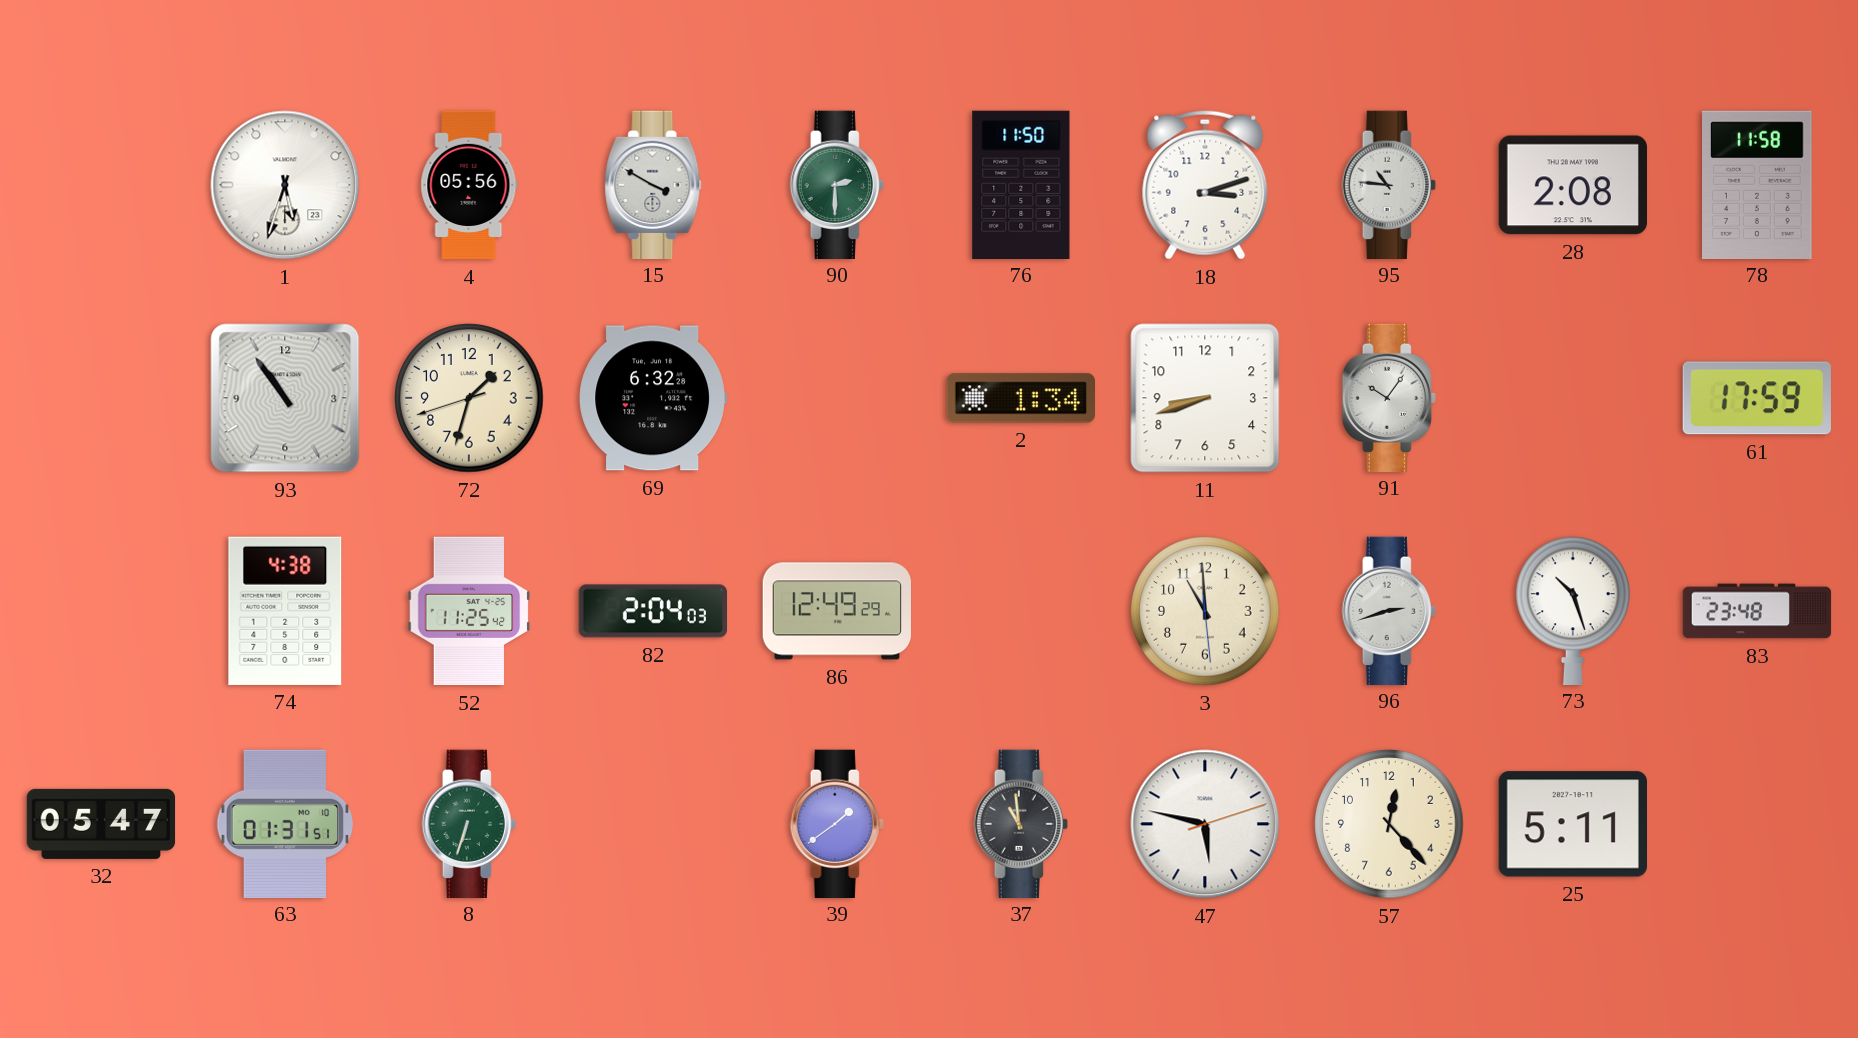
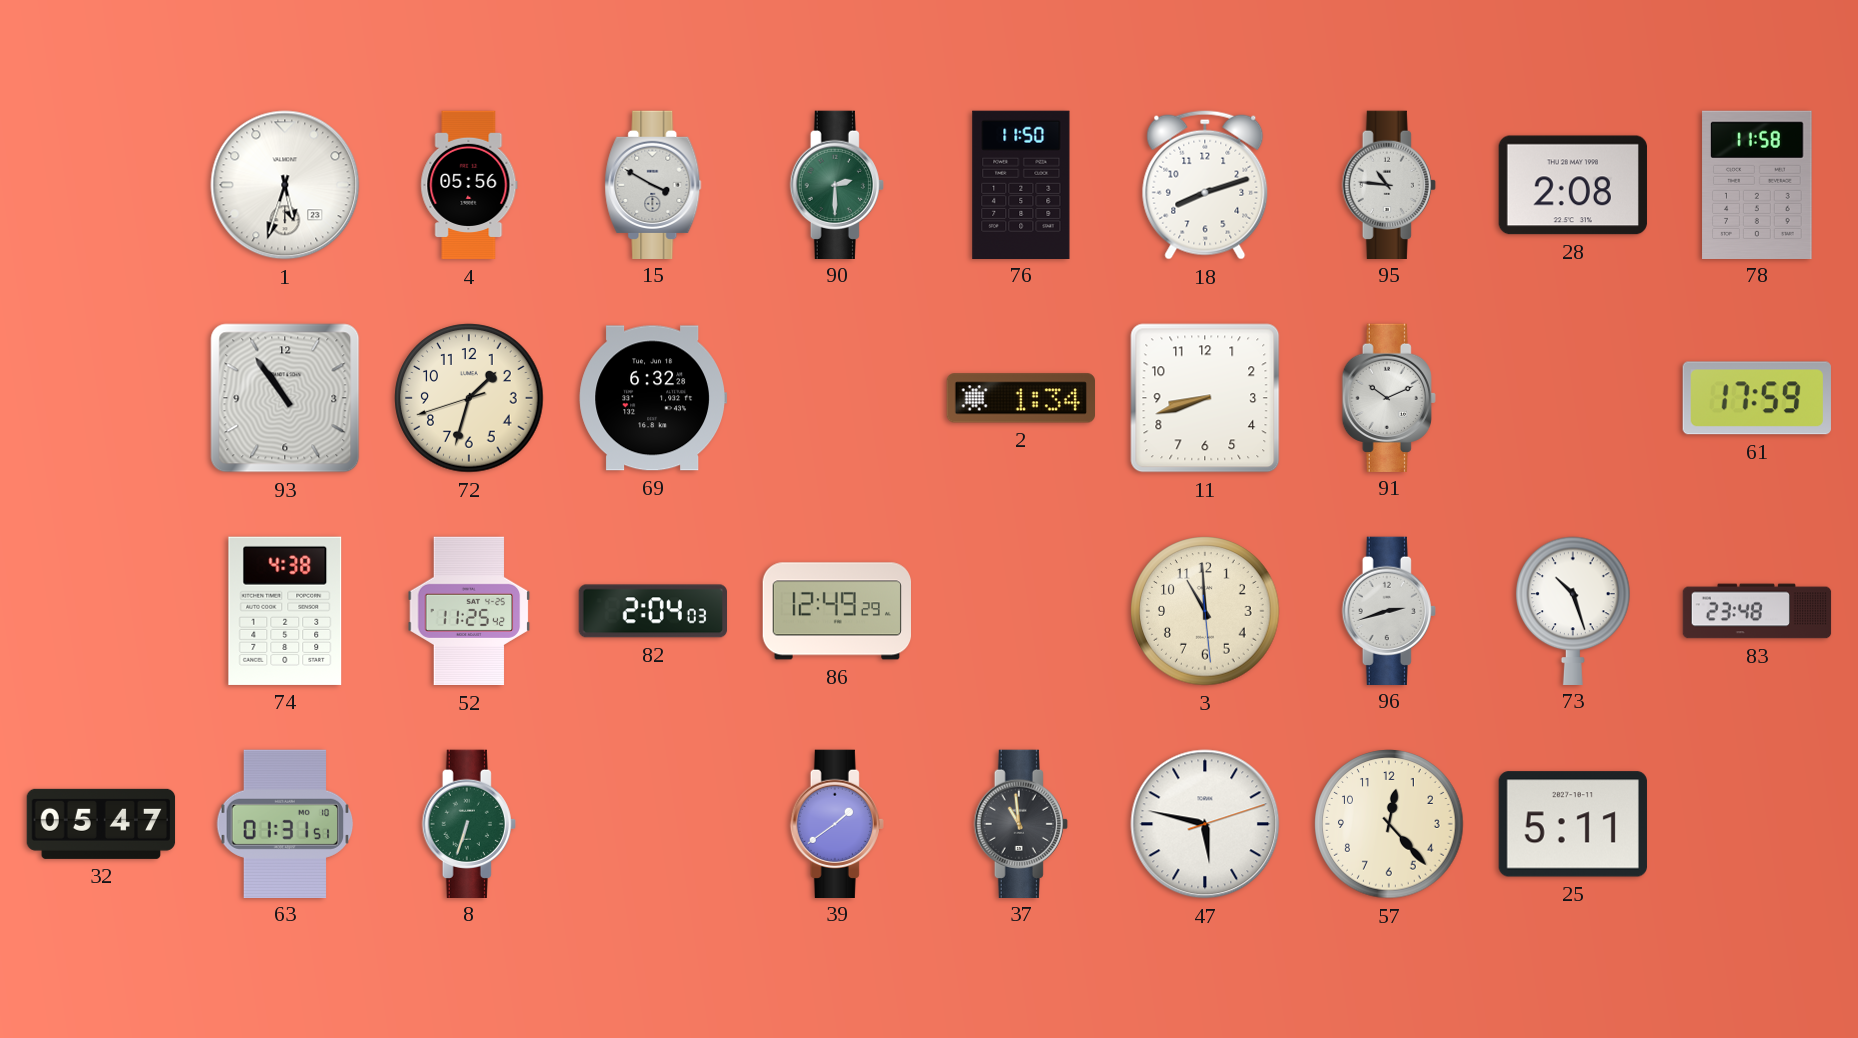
18: 3:12 -> 8:12 (1205, 185)
91: 10:06 -> 10:11 (1389, 397)
